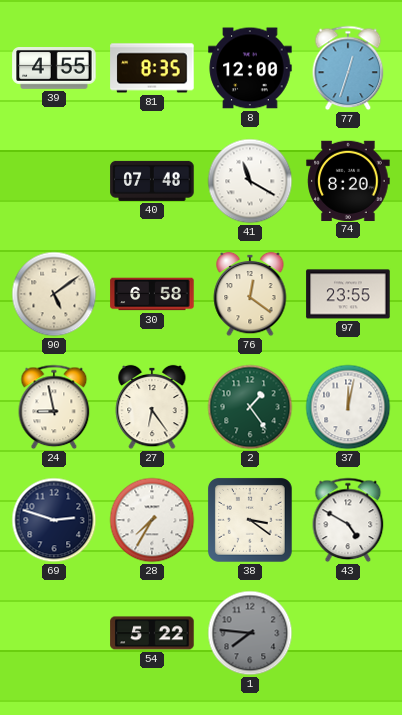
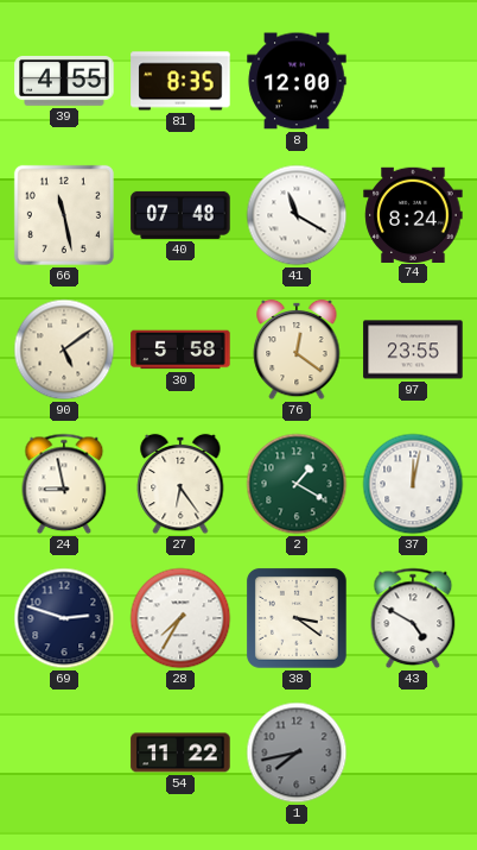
77: 12:33 -> none (348, 68)
66: none -> 11:28 (64, 215)
74: 8:20 -> 8:24 (413, 214)
30: 6:58 -> 5:58 (180, 350)
2: 1:24 -> 1:20 (297, 484)
54: 5:22 -> 11:22 (180, 753)
1: 7:46 -> 7:43 (297, 753)
